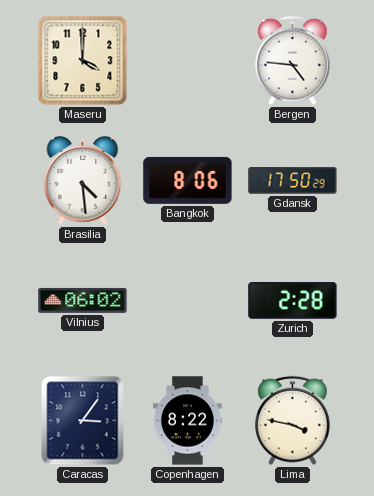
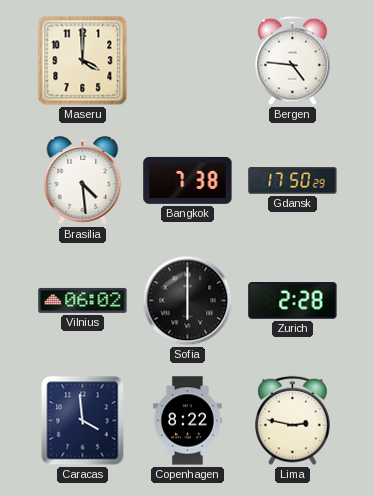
Bangkok: 8:06 -> 7:38 (188, 180)
Sofia: none -> 6:00 (188, 301)
Caracas: 3:06 -> 3:59 (83, 421)
Lima: 3:47 -> 2:47 (293, 421)
